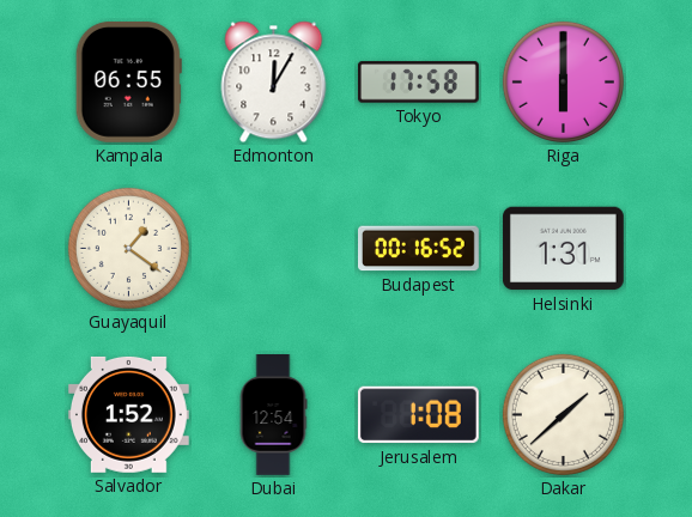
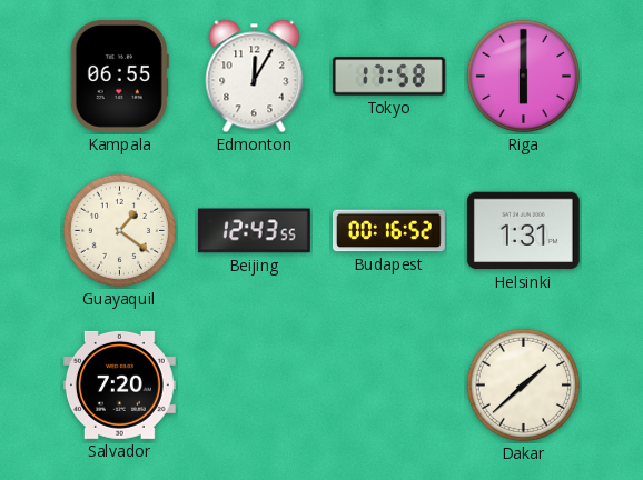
Beijing: none -> 12:43 (254, 231)
Salvador: 1:52 -> 7:20 (119, 384)
Dubai: 12:54 -> none (273, 415)
Jerusalem: 1:08 -> none (418, 415)
